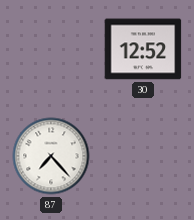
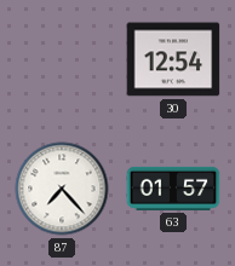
30: 12:52 -> 12:54 (173, 59)
63: none -> 01:57 (173, 189)
